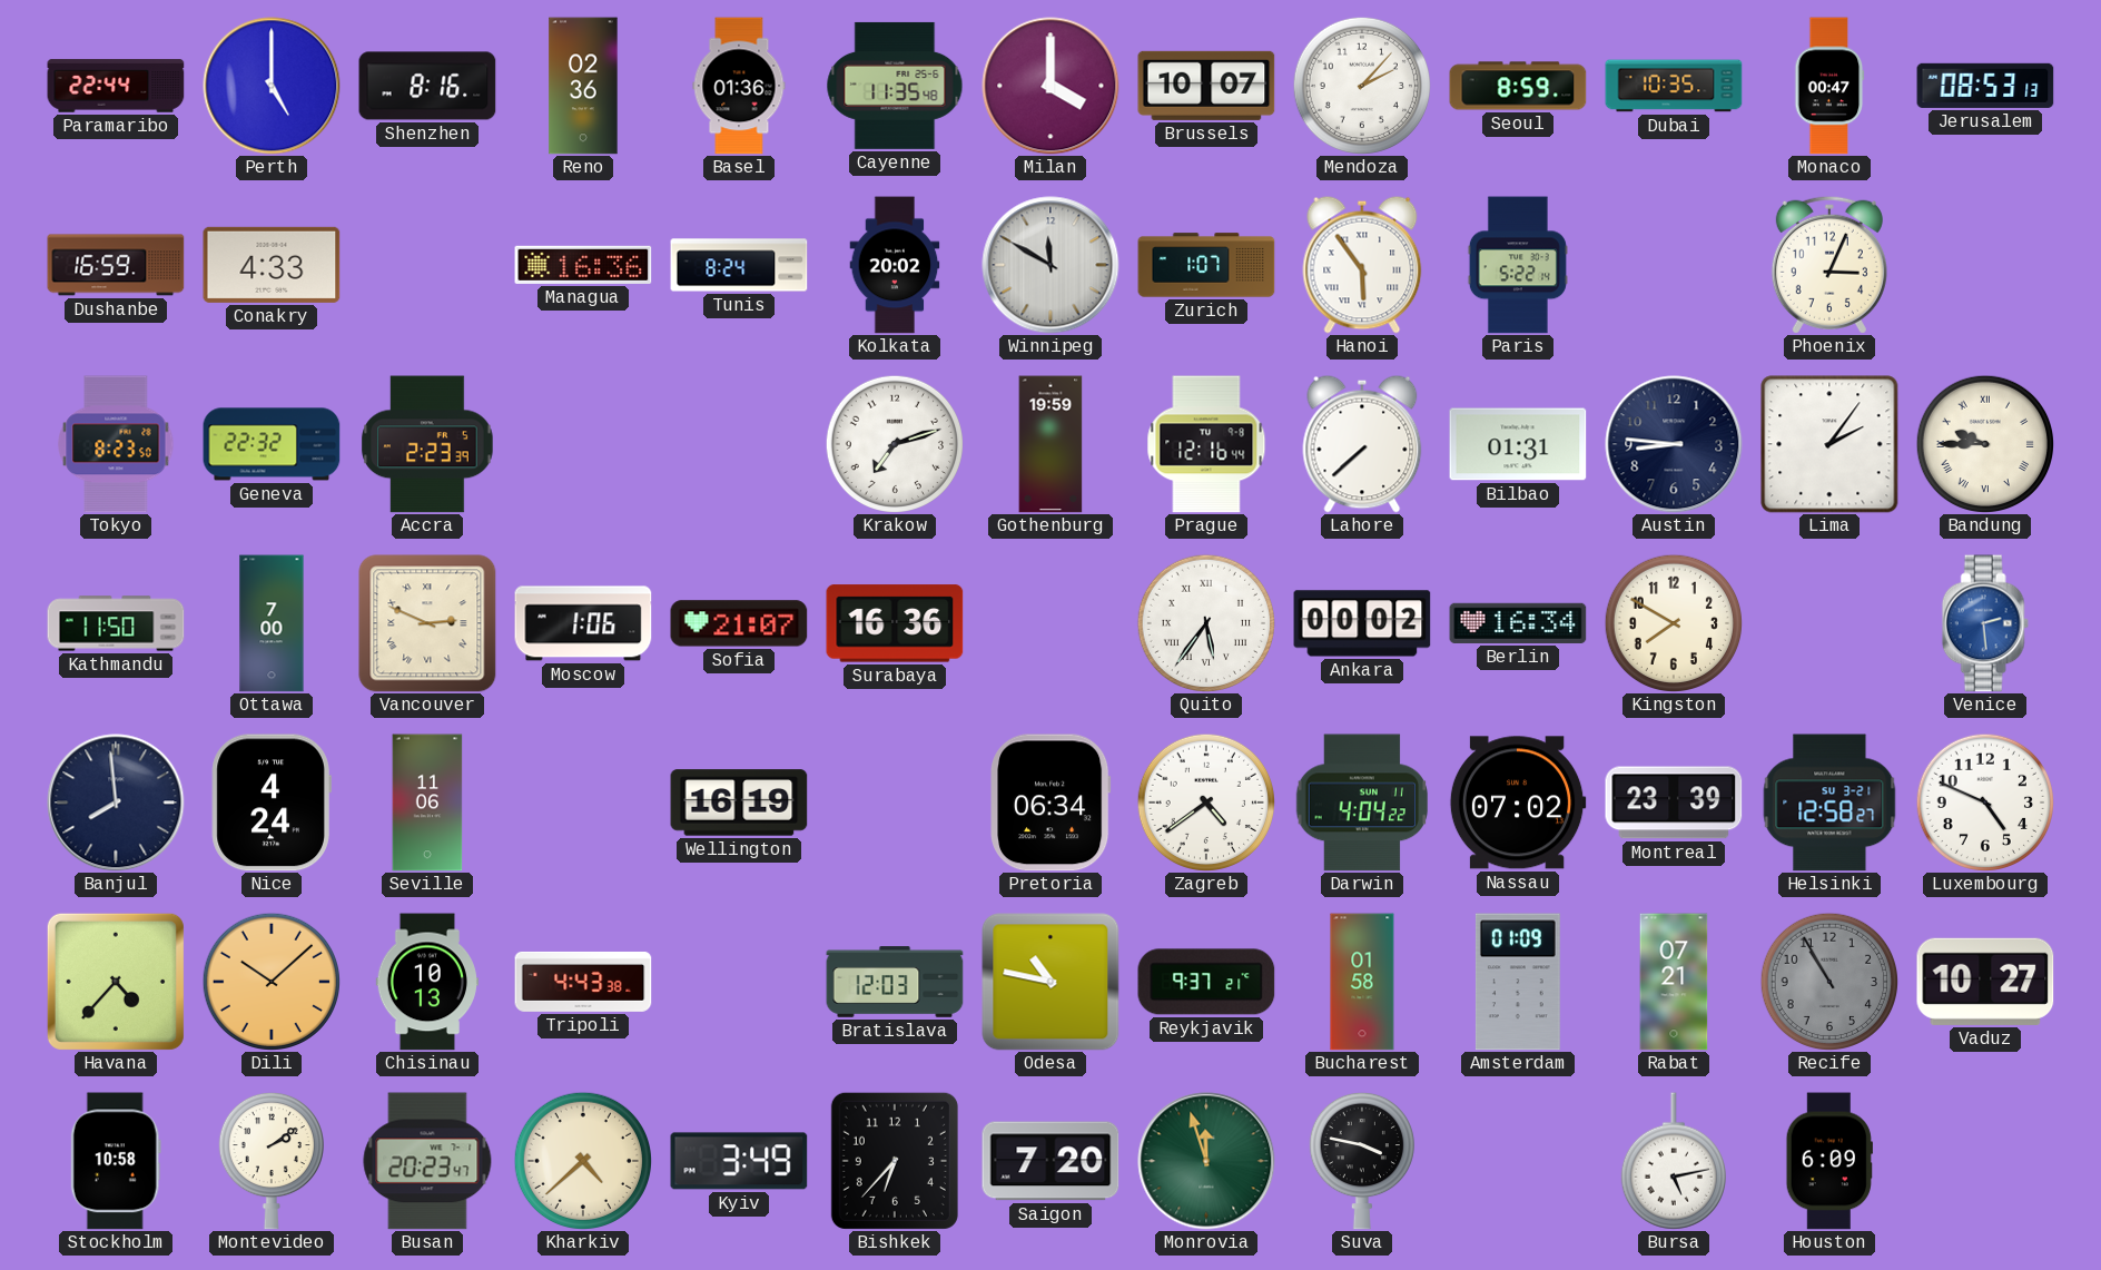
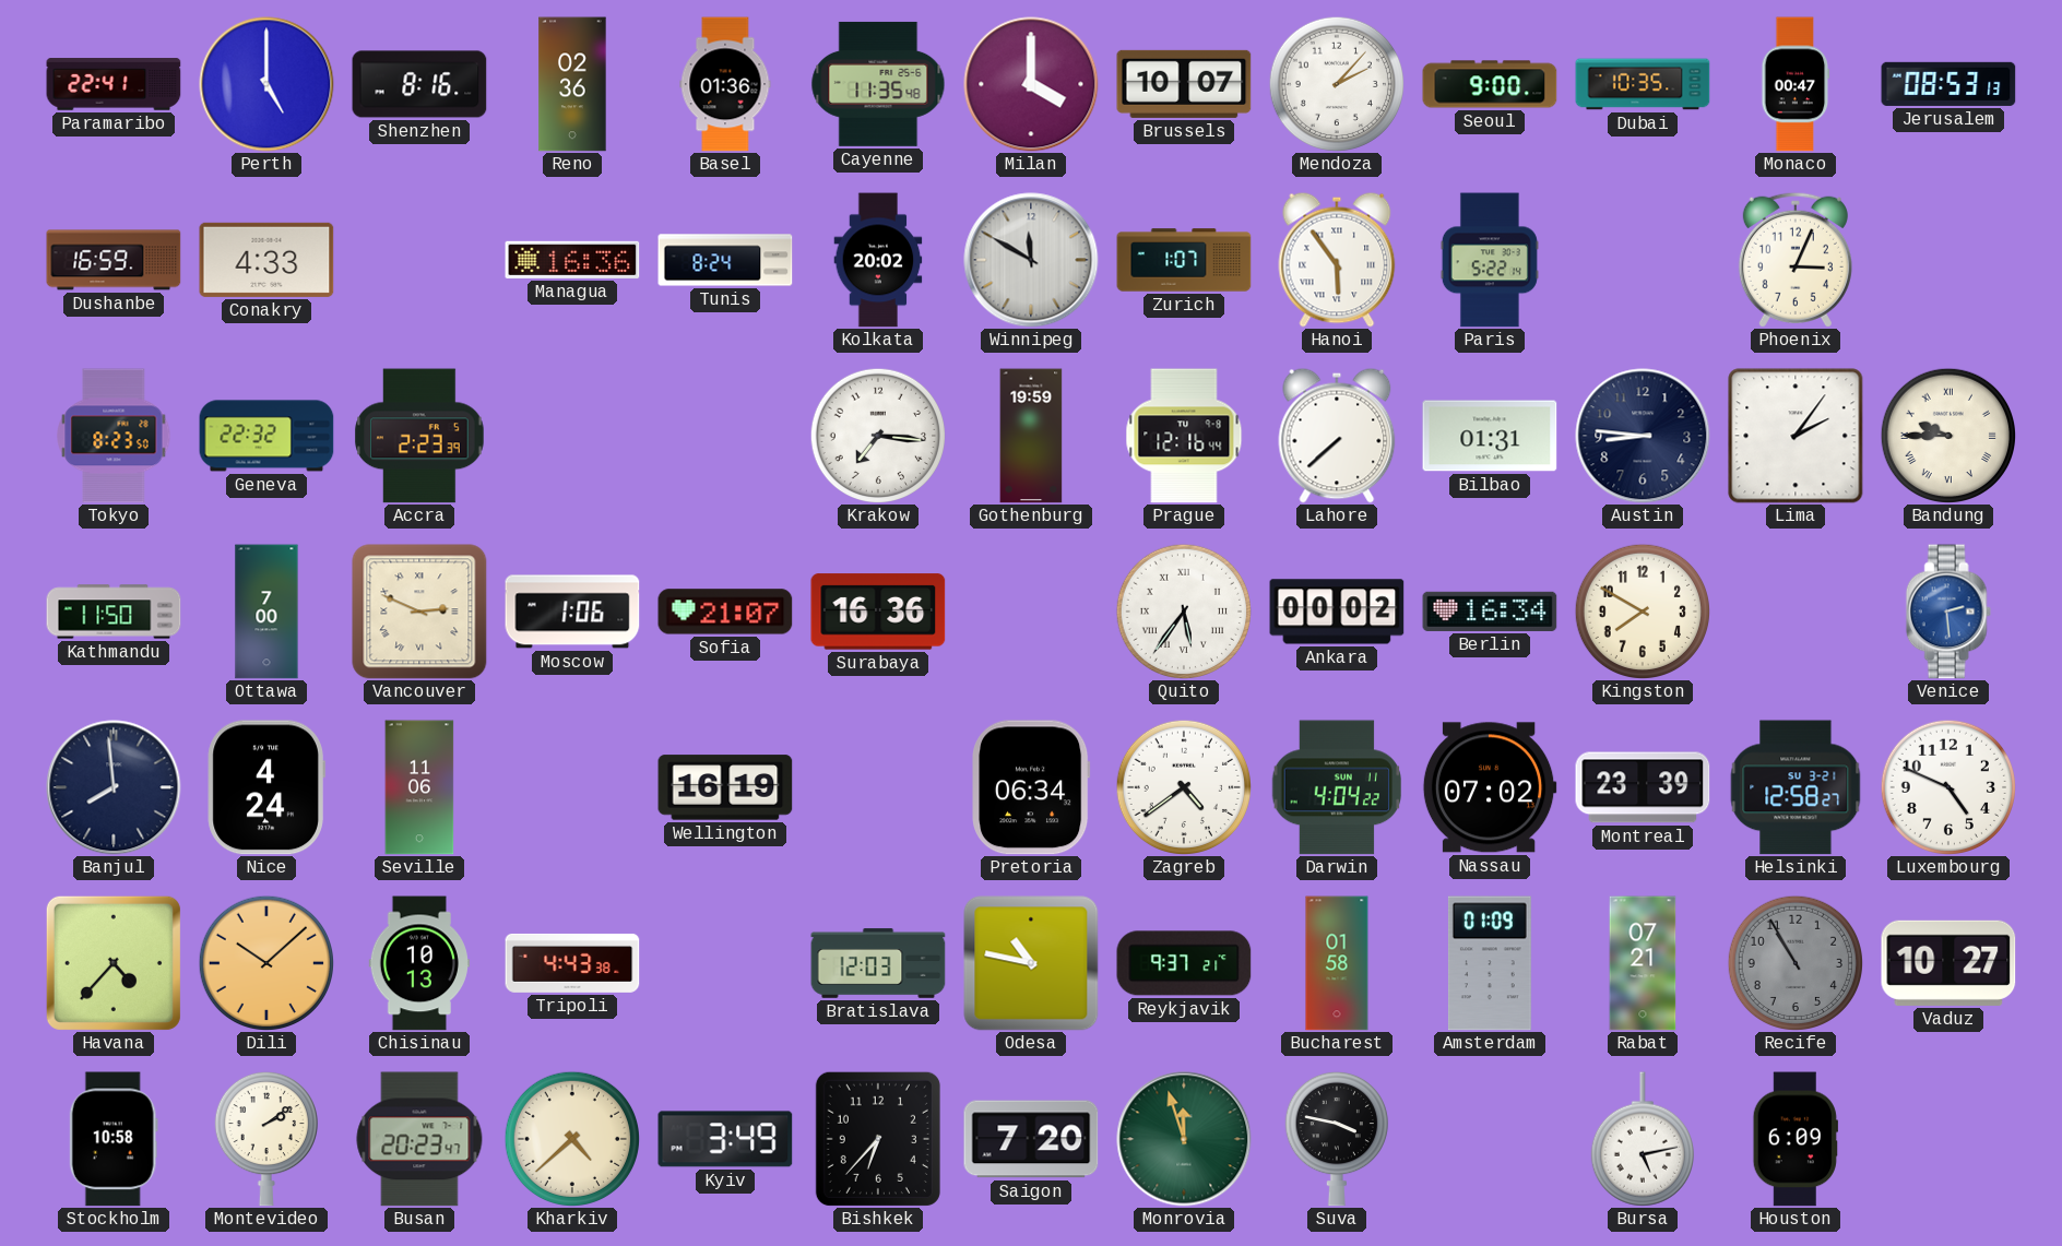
Paramaribo: 22:44 -> 22:41 (114, 84)
Seoul: 8:59 -> 9:00 (1490, 84)
Krakow: 7:12 -> 7:16 (877, 435)
